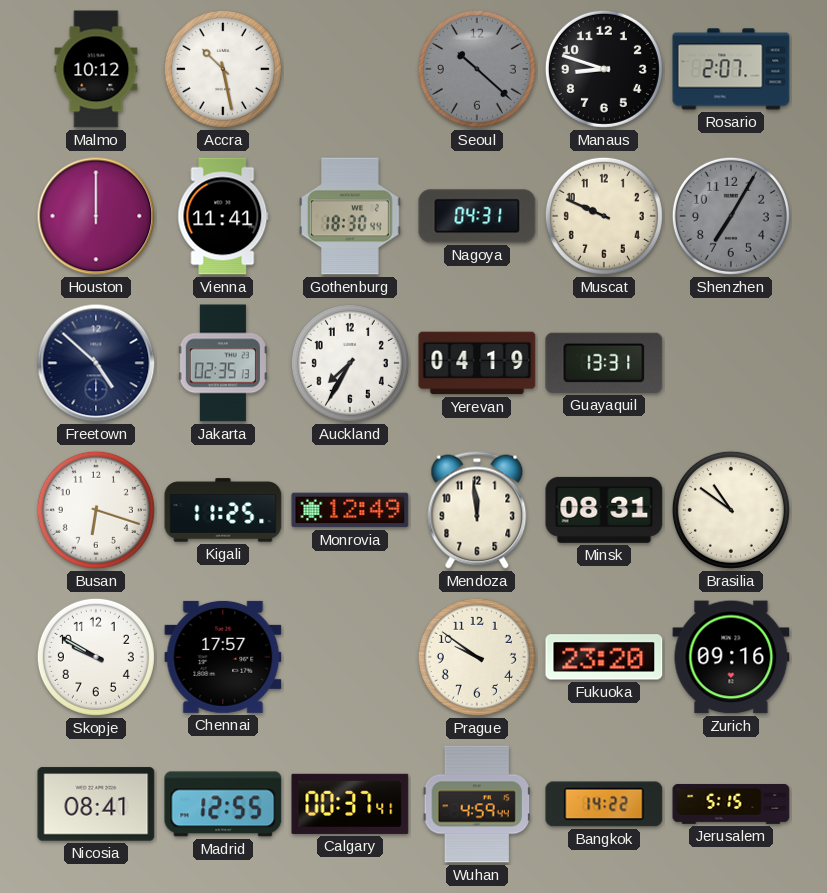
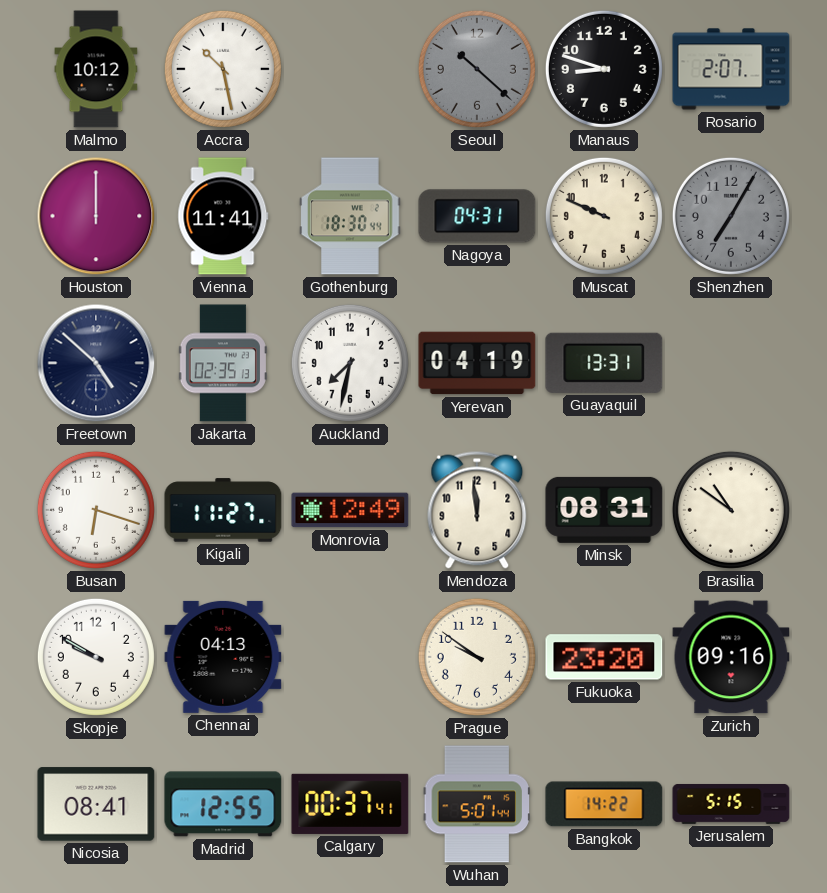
Auckland: 7:35 -> 7:32 (350, 363)
Kigali: 11:25 -> 11:27 (223, 510)
Chennai: 17:57 -> 04:13 (223, 657)
Wuhan: 4:59 -> 5:01 (476, 804)
